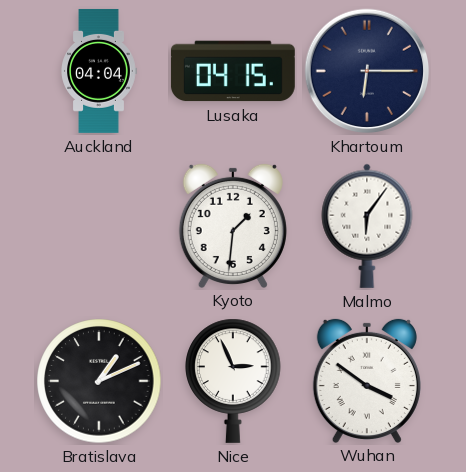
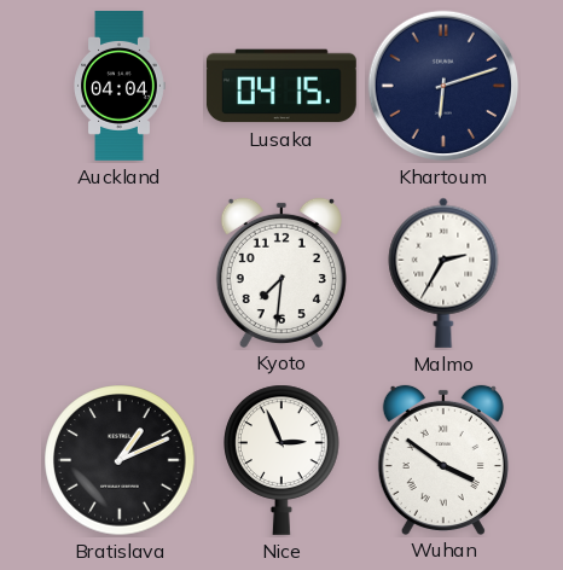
Khartoum: 6:15 -> 6:12 (443, 86)
Kyoto: 1:31 -> 7:31 (281, 272)
Malmo: 6:06 -> 2:35 (443, 273)
